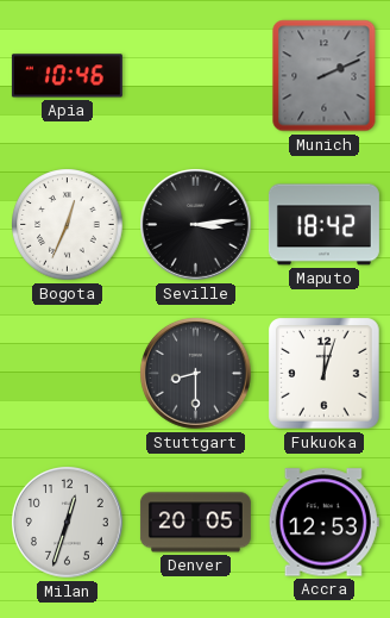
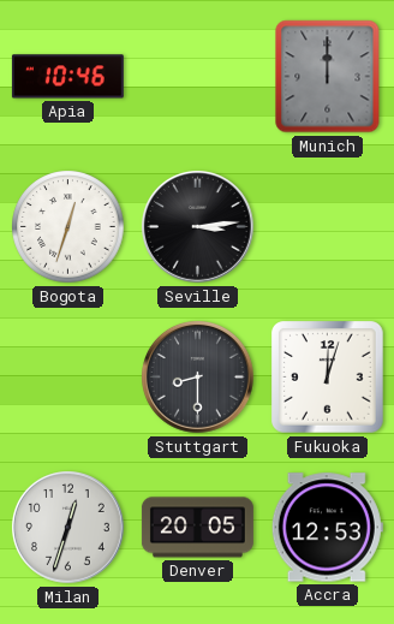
Munich: 2:11 -> 12:00 (328, 77)
Bogota: 12:34 -> 12:33 (68, 227)
Maputo: 18:42 -> none (323, 225)
